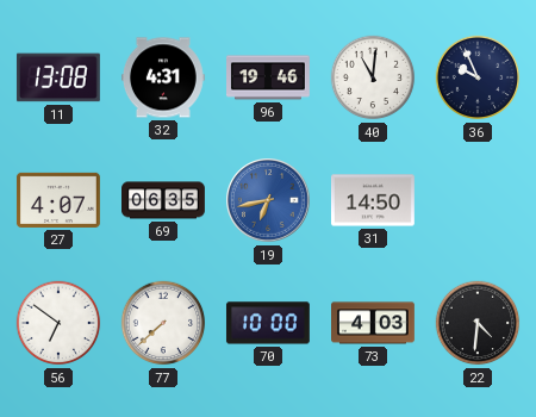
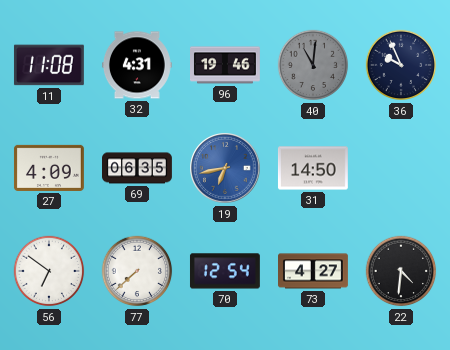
11: 13:08 -> 11:08 (49, 65)
40 dial: white -> grey (313, 65)
27: 4:07 -> 4:09 (49, 168)
70: 10:00 -> 12:54 (225, 271)
73: 4:03 -> 4:27 (314, 271)
